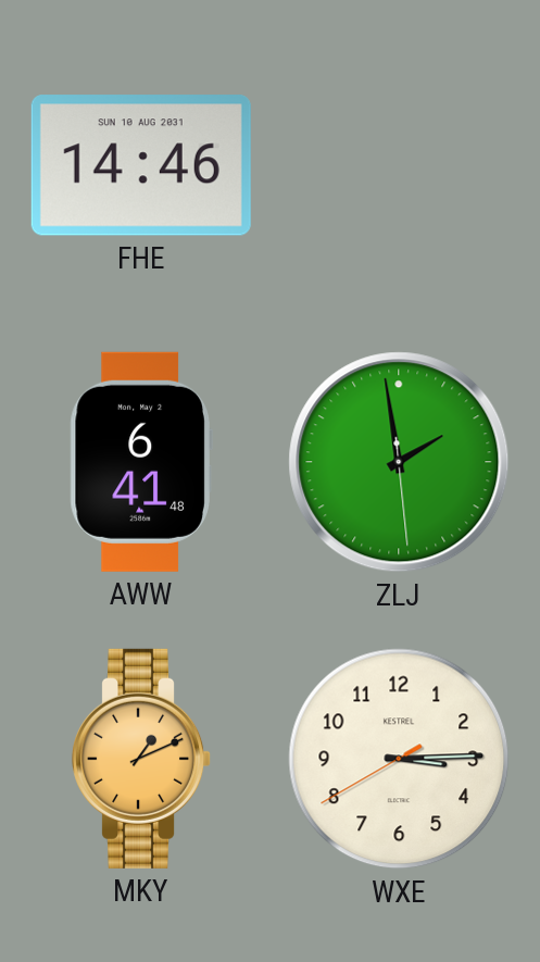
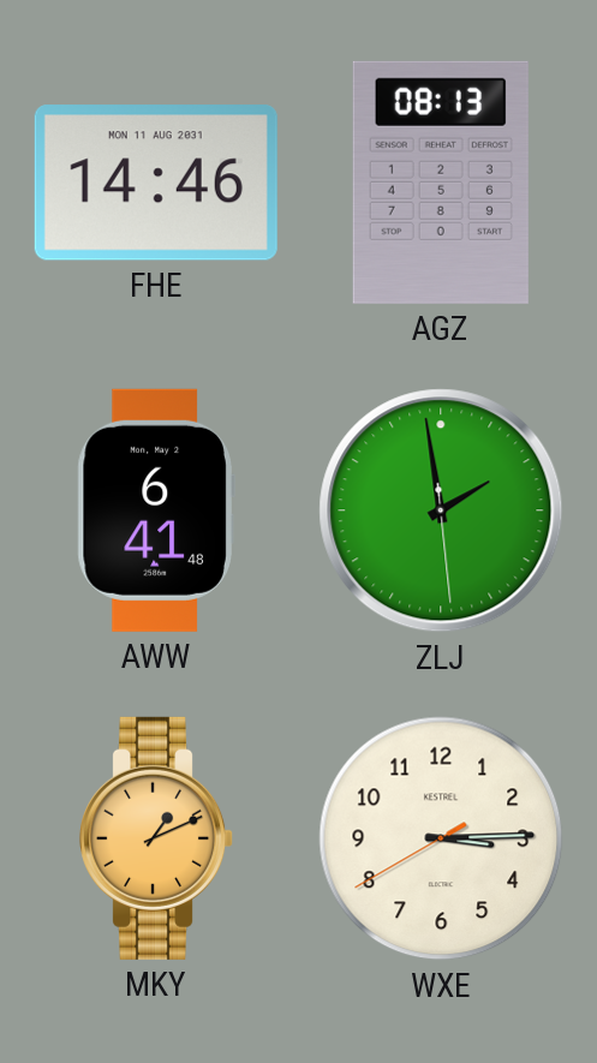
FHE date: SUN 10 AUG 2031 -> MON 11 AUG 2031 (156, 183)
AGZ: none -> 08:13 (441, 183)
